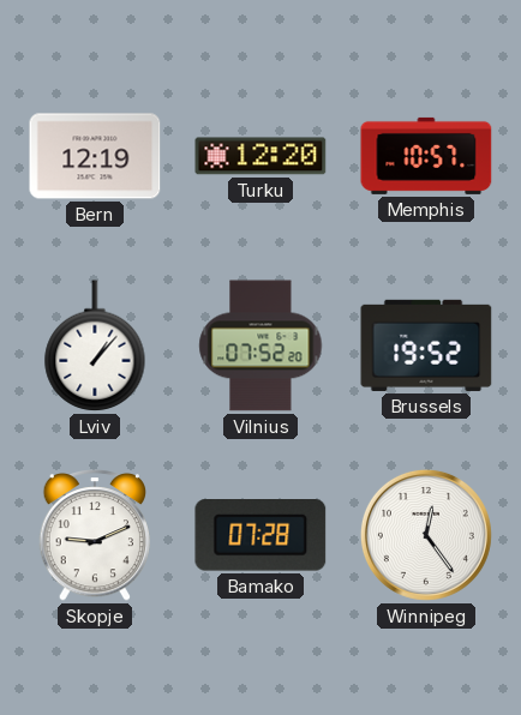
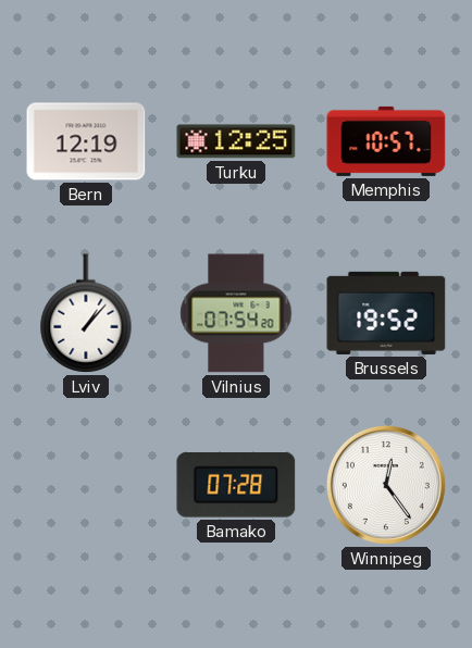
Turku: 12:20 -> 12:25 (236, 141)
Vilnius: 07:52 -> 07:54 (236, 313)
Skopje: 9:11 -> none (94, 536)
